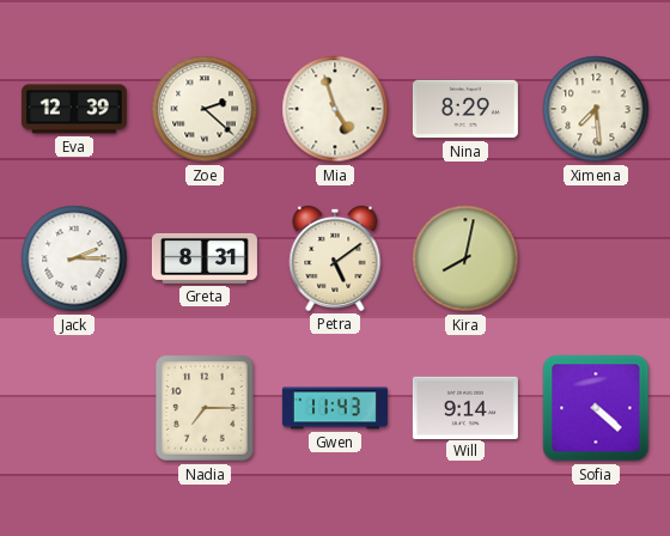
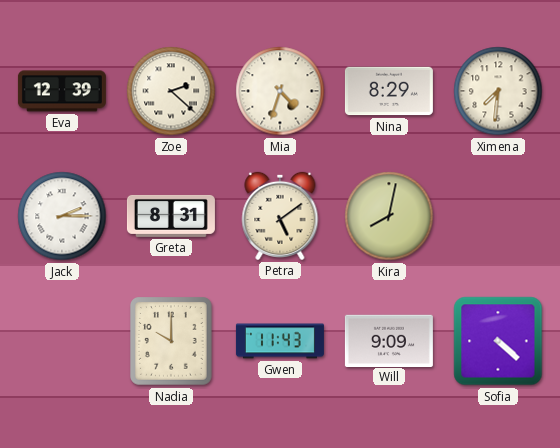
Mia: 4:57 -> 4:33 (280, 91)
Ximena: 7:29 -> 7:31 (498, 91)
Nadia: 7:15 -> 10:00 (172, 342)
Will: 9:14 -> 9:09 (389, 340)
